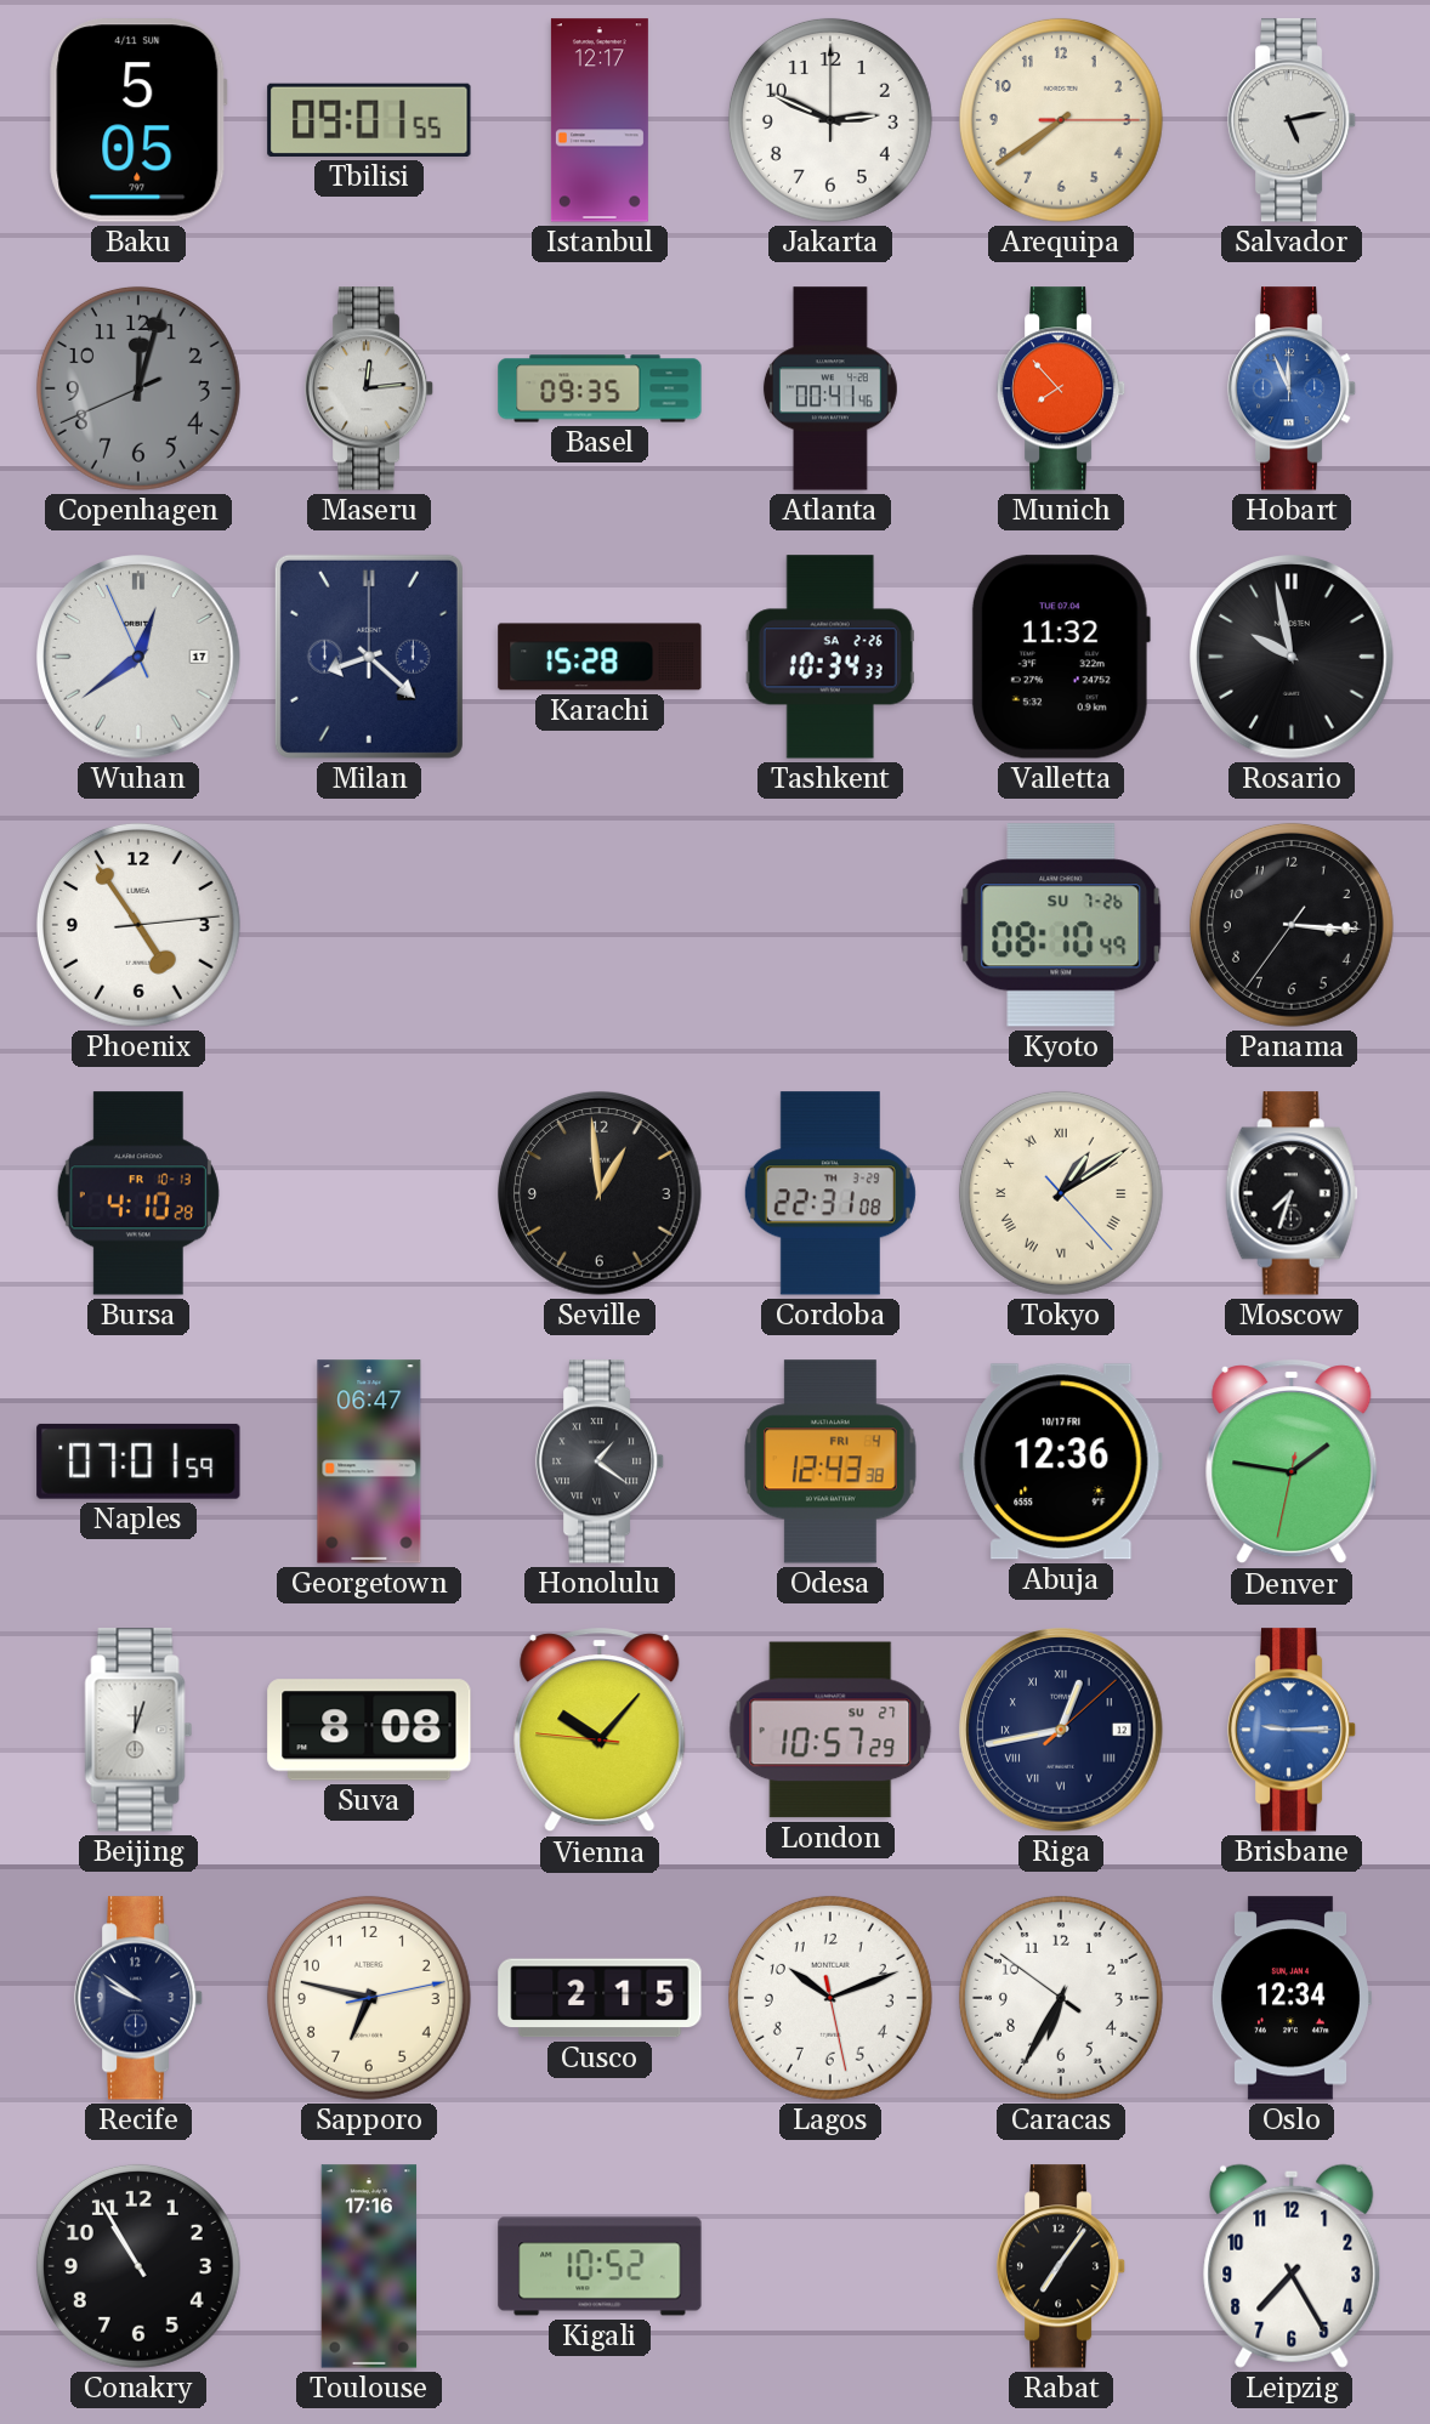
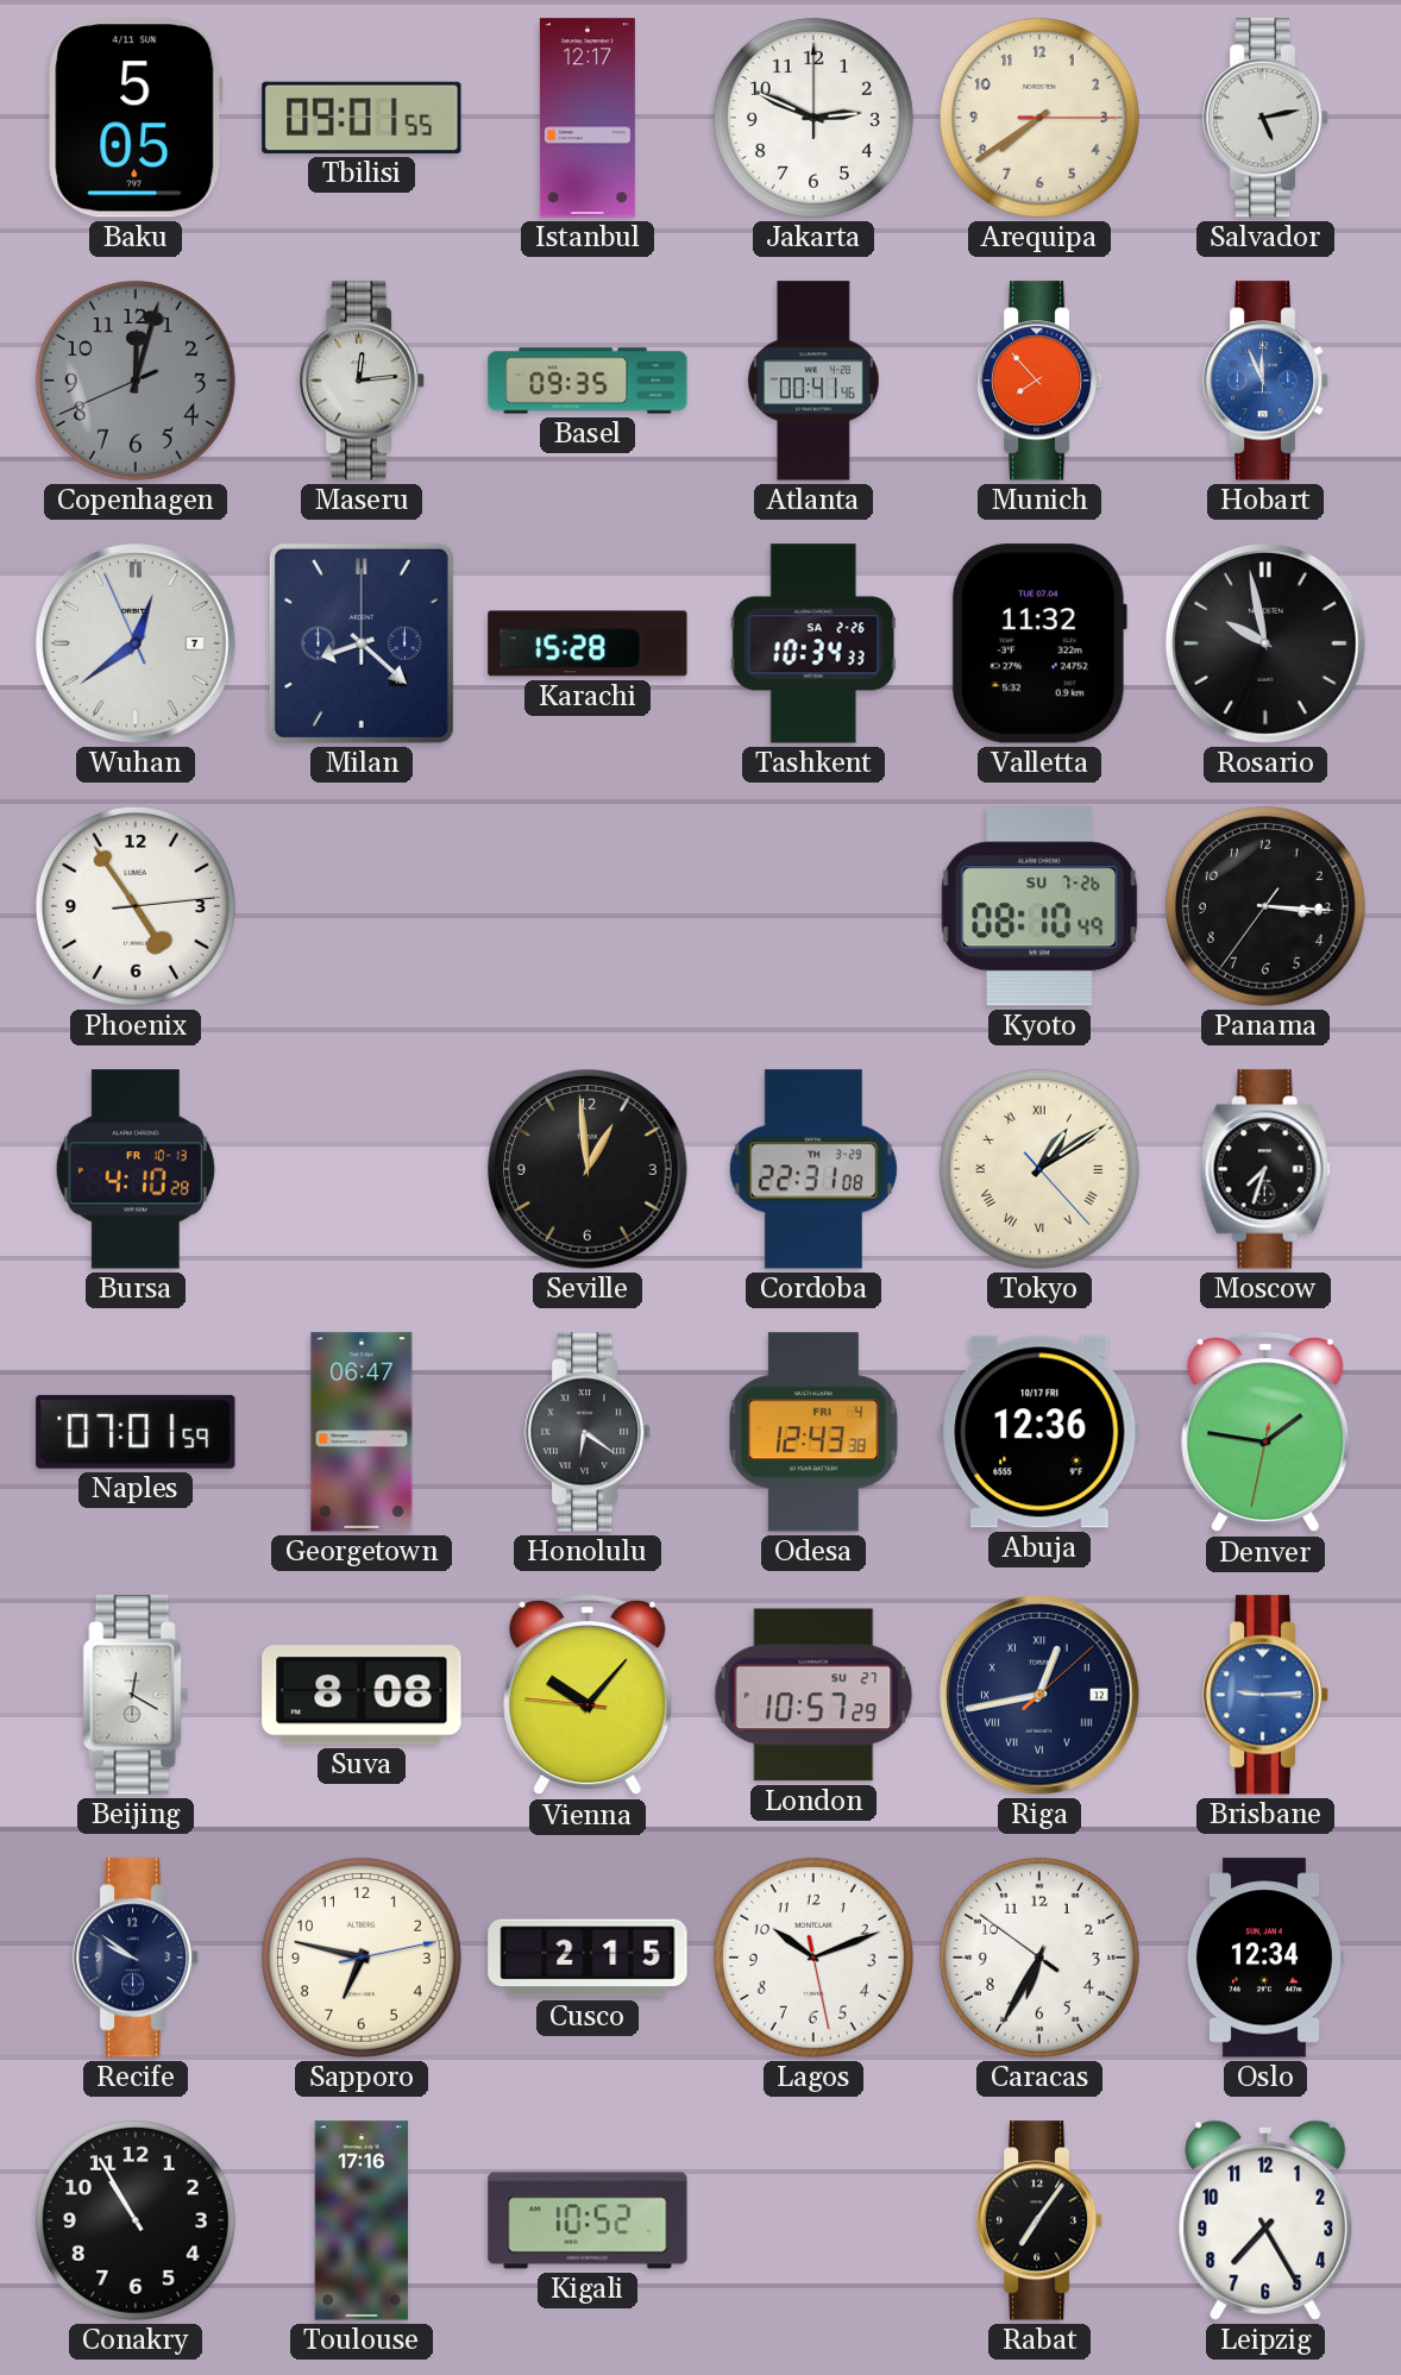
Wuhan date: 17 -> 7 (136, 643)
Honolulu: 1:21 -> 6:21 (588, 1432)
Beijing: 12:03 -> 12:20 (136, 1695)
